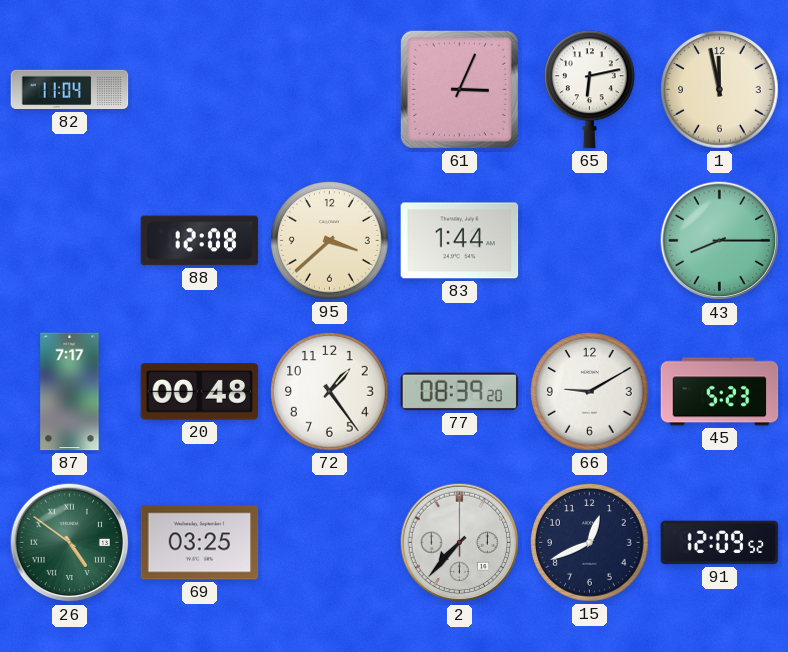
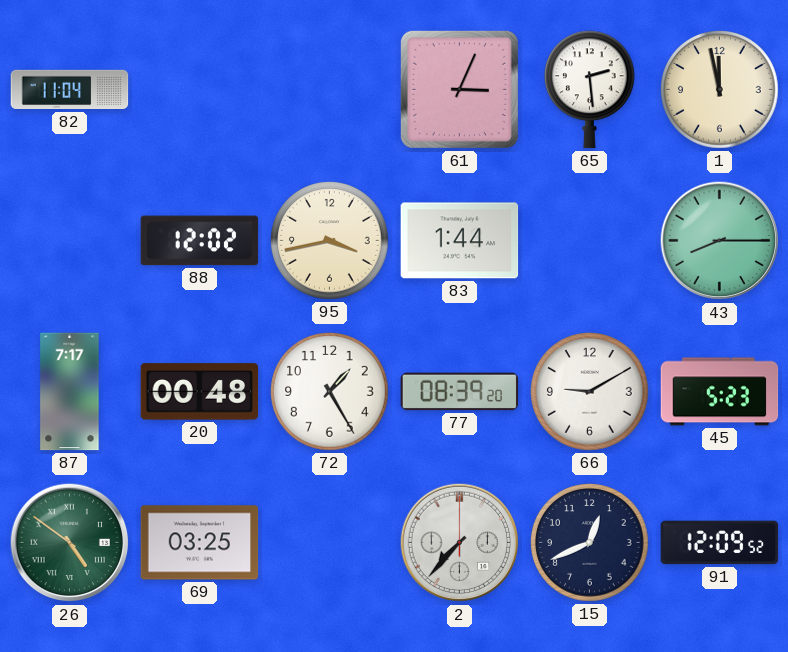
65: 6:13 -> 2:29 (590, 90)
88: 12:08 -> 12:02 (200, 241)
95: 3:38 -> 3:43 (330, 241)
72: 1:24 -> 1:25 (330, 392)
